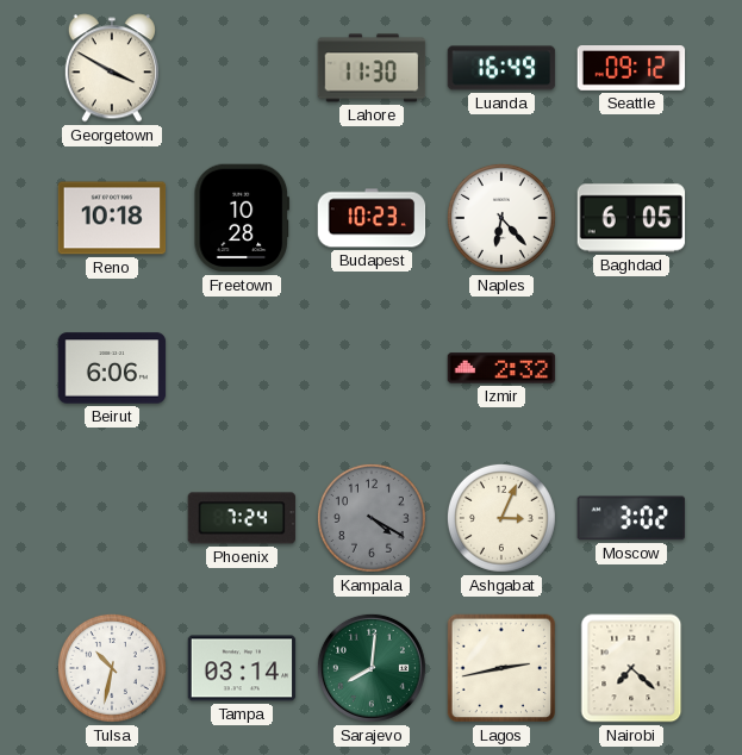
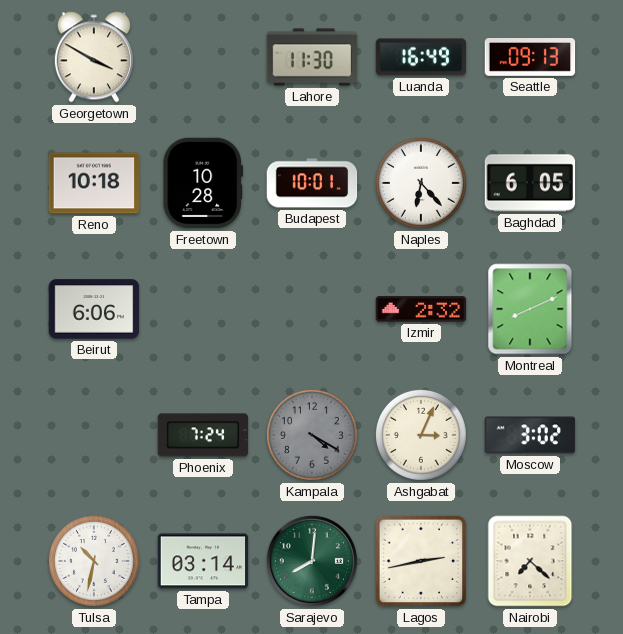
Seattle: 09:12 -> 09:13 (530, 58)
Budapest: 10:23 -> 10:01 (312, 183)
Montreal: none -> 8:11 (530, 309)
